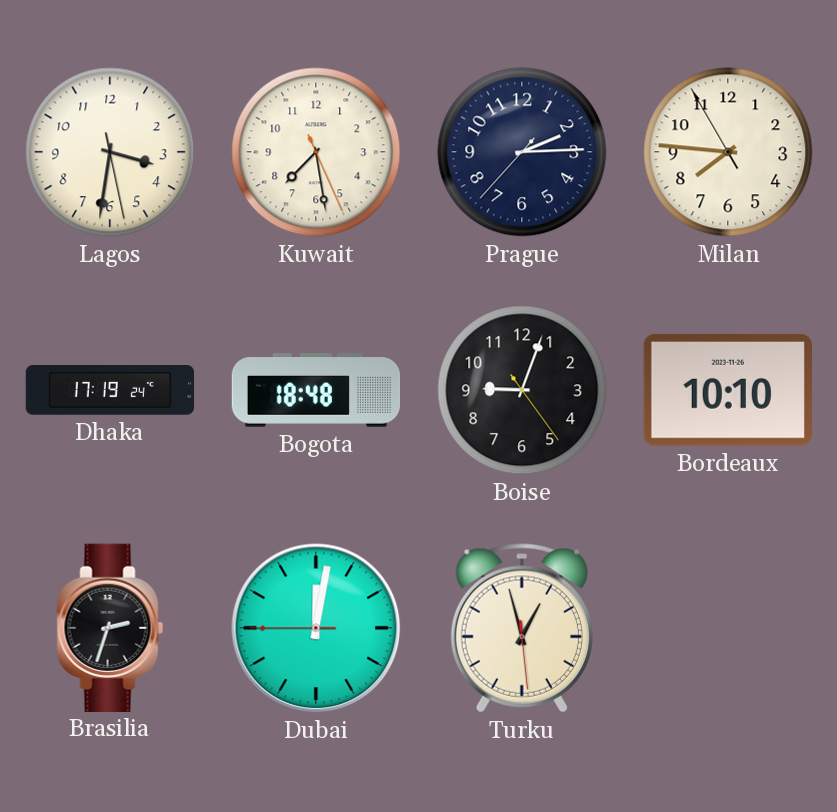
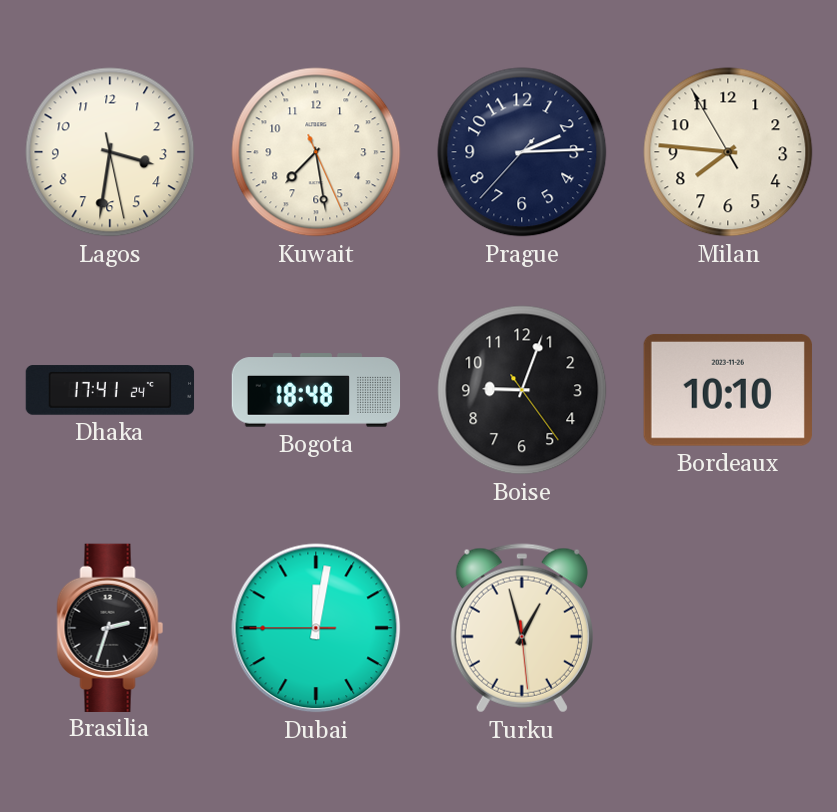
Dhaka: 17:19 -> 17:41 (110, 390)
